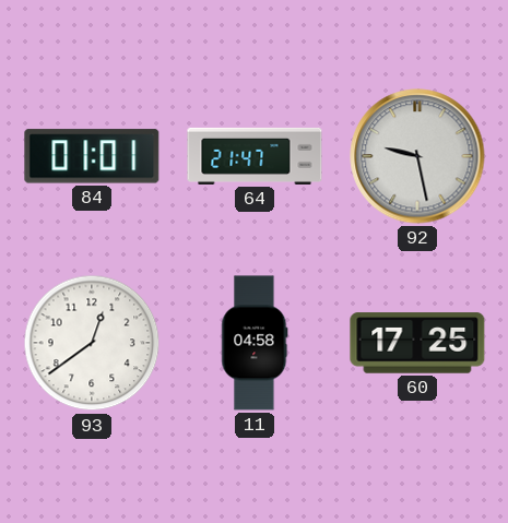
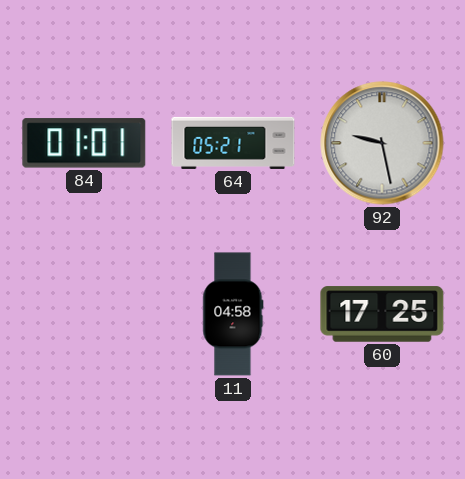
64: 21:47 -> 05:21 (233, 143)
93: 12:39 -> none (92, 343)
